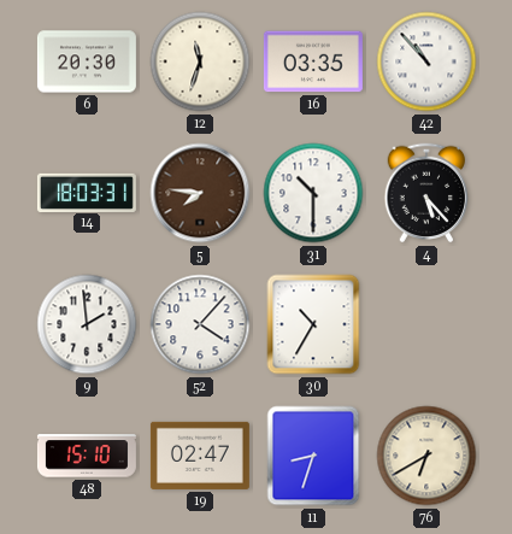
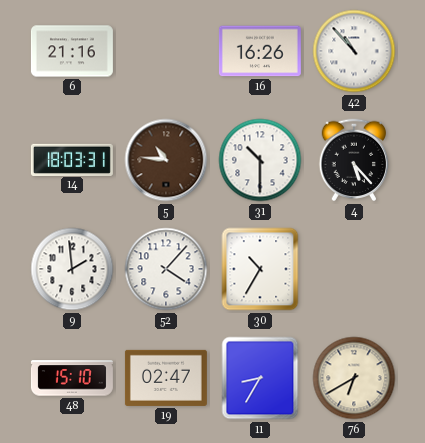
6: 20:30 -> 21:16 (72, 51)
12: 11:33 -> none (200, 61)
16: 03:35 -> 16:26 (260, 51)
5: 7:46 -> 10:46 (166, 160)
11: 8:33 -> 8:35 (260, 378)
